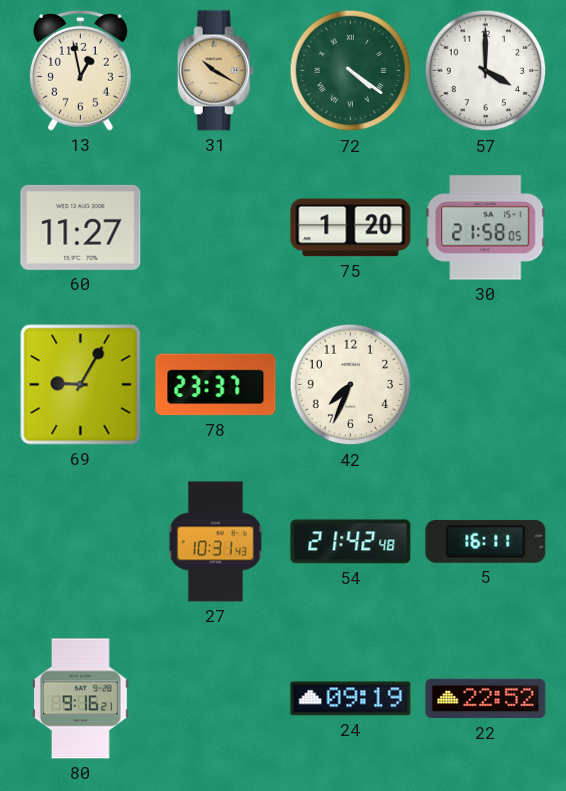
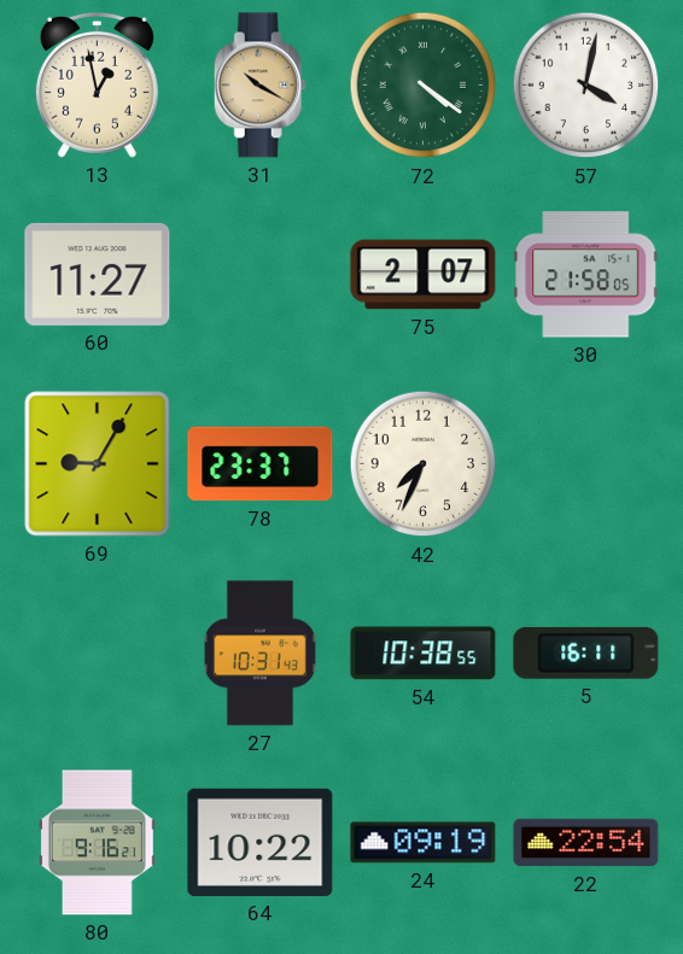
57: 4:00 -> 4:02 (586, 86)
75: 1:20 -> 2:07 (424, 275)
54: 21:42 -> 10:38 (424, 654)
64: none -> 10:22 (261, 842)
22: 22:52 -> 22:54 (586, 843)
